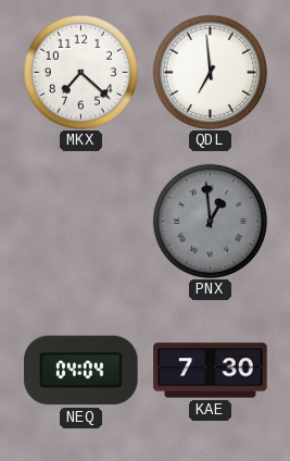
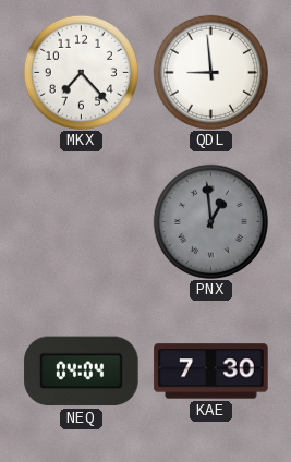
MKX: 7:22 -> 7:23 (81, 72)
QDL: 6:59 -> 8:59 (210, 72)
